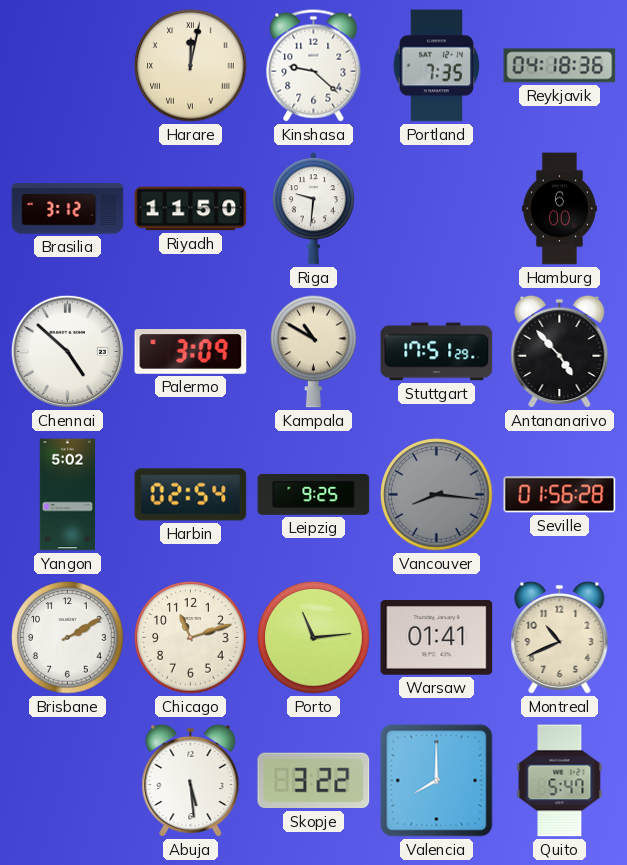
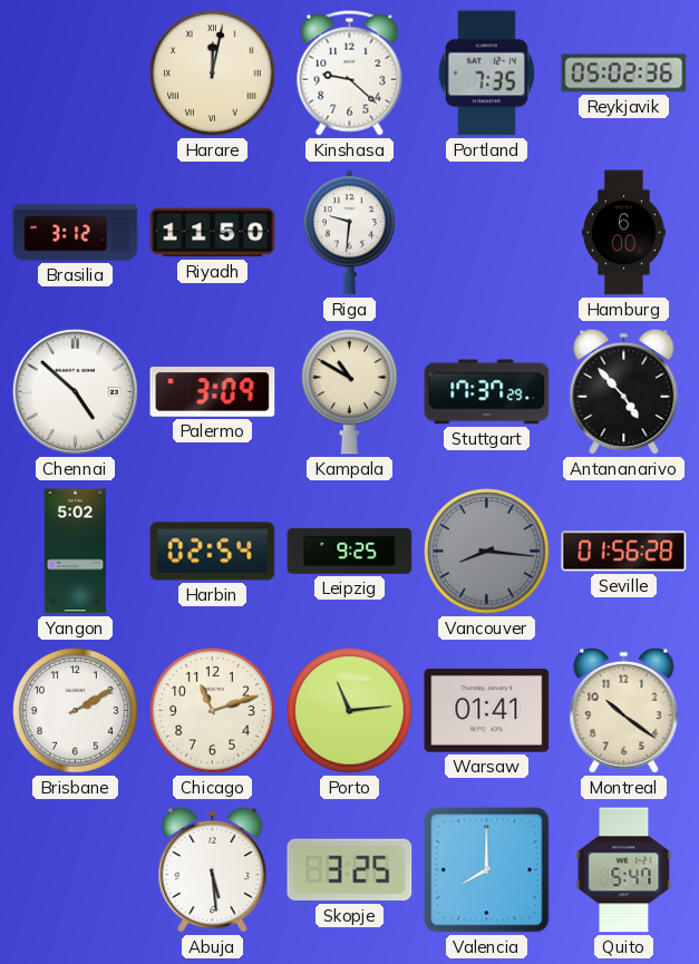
Reykjavik: 04:18 -> 05:02 (624, 74)
Stuttgart: 17:51 -> 17:37 (487, 392)
Montreal: 10:41 -> 10:21 (624, 711)
Skopje: 3:22 -> 3:25 (350, 870)
